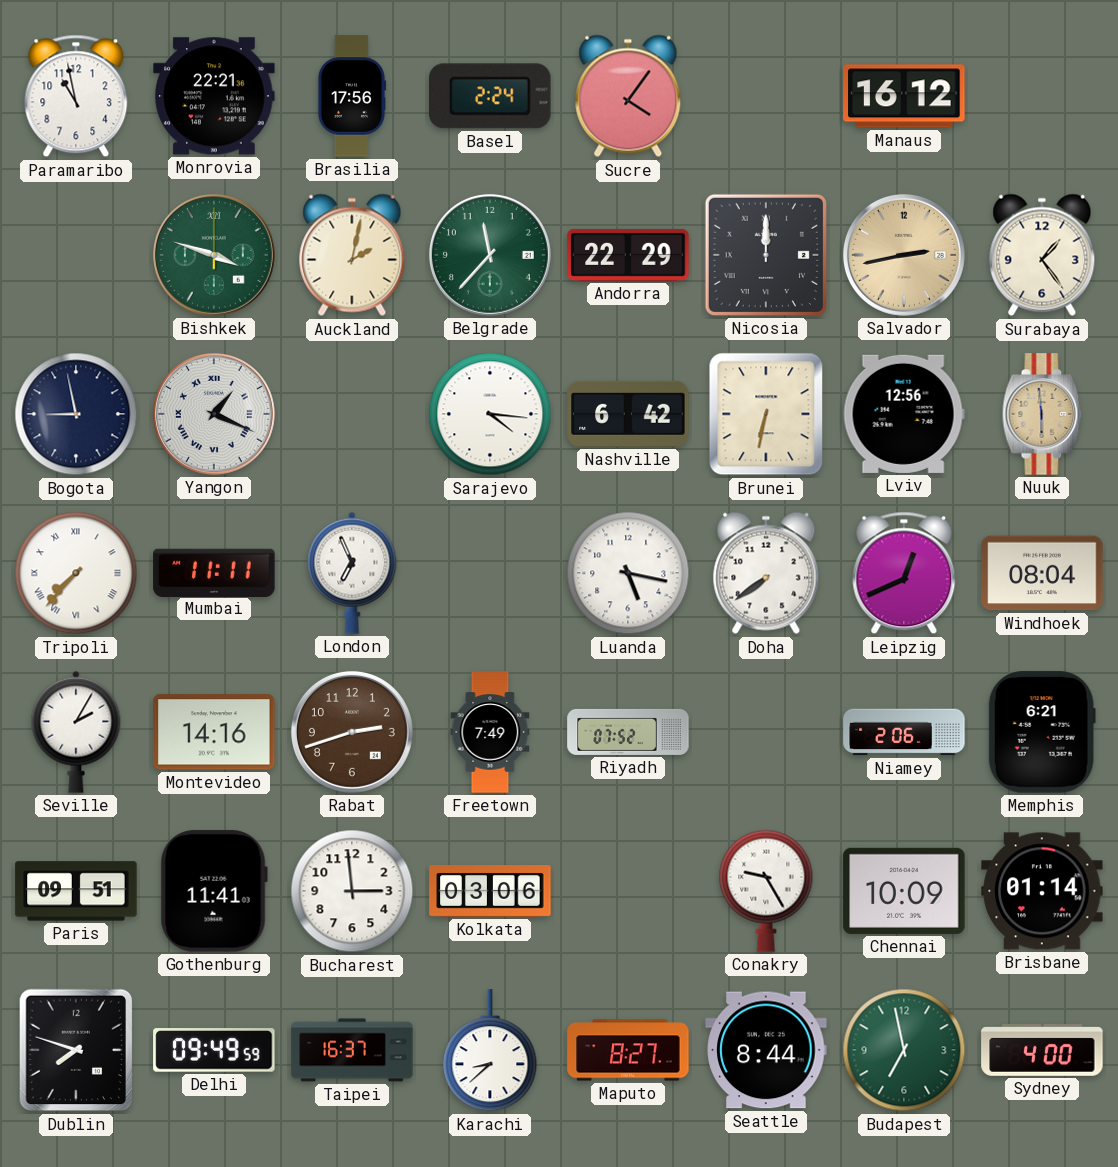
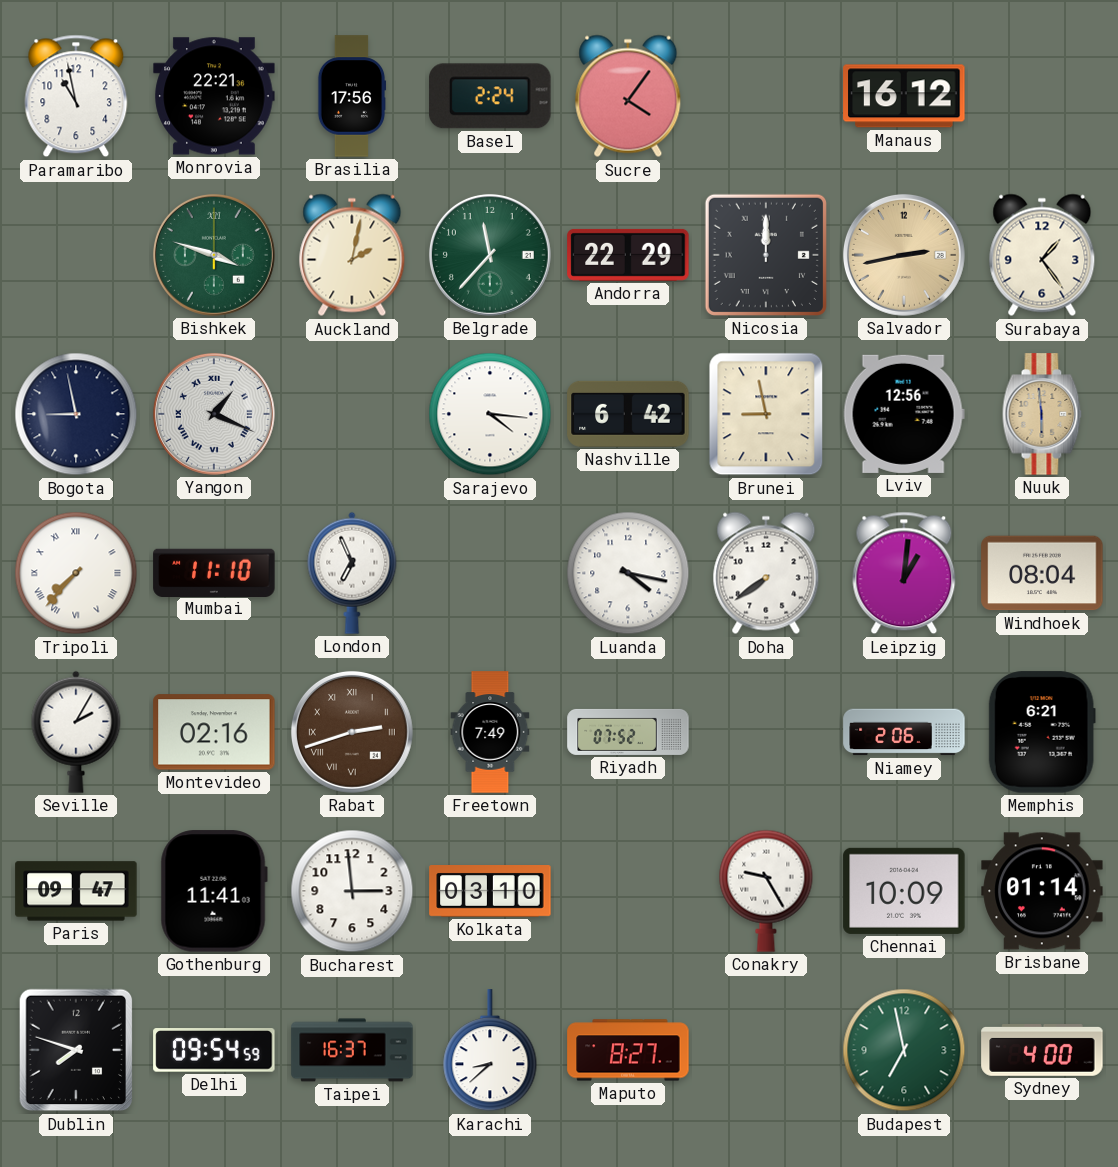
Brunei: 6:32 -> 8:58 (766, 414)
Mumbai: 11:11 -> 11:10 (214, 572)
Luanda: 5:17 -> 4:17 (628, 573)
Leipzig: 12:41 -> 1:01 (904, 573)
Montevideo: 14:16 -> 02:16 (214, 732)
Rabat numerals: Arabic -> Roman (352, 732)
Paris: 09:51 -> 09:47 (76, 891)
Kolkata: 03:06 -> 03:10 (490, 892)
Delhi: 09:49 -> 09:54 (214, 1050)
Seattle: 8:44 -> none (766, 1050)
